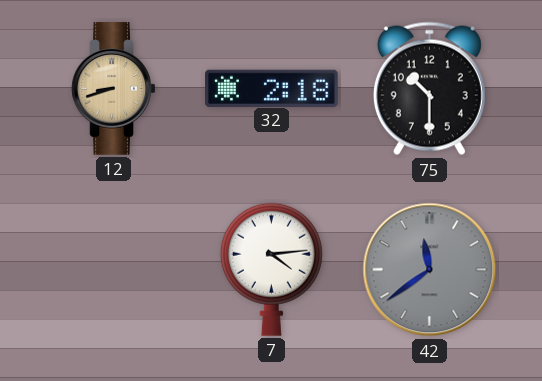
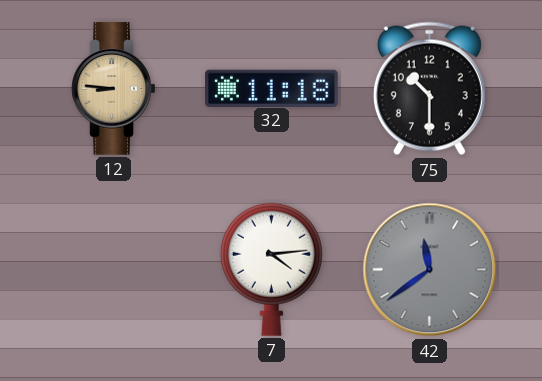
12: 8:42 -> 8:46 (114, 89)
32: 2:18 -> 11:18 (272, 88)
